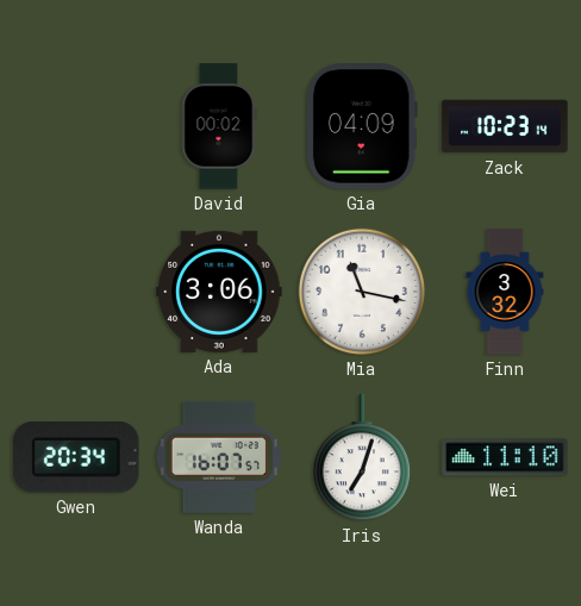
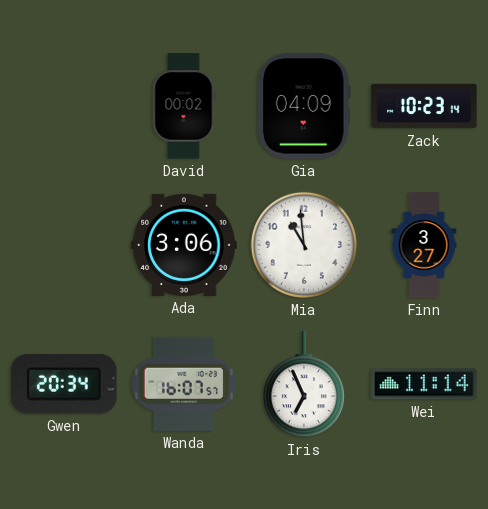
Mia: 11:17 -> 10:59 (304, 245)
Finn: 3:32 -> 3:27 (424, 245)
Iris: 7:03 -> 6:56 (304, 385)
Wei: 11:10 -> 11:14 (424, 384)
